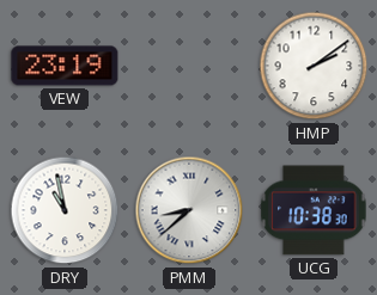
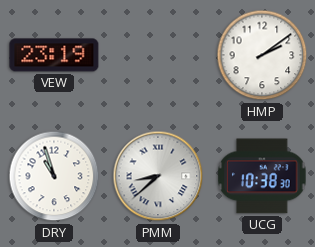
DRY: 10:58 -> 10:57 (54, 176)
